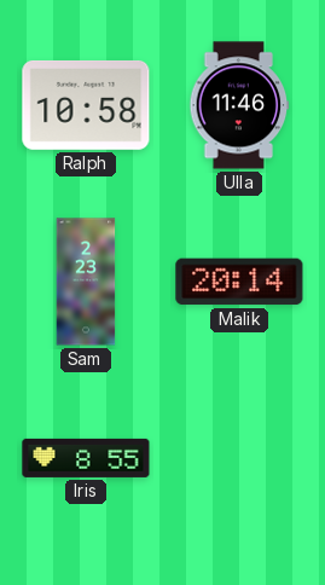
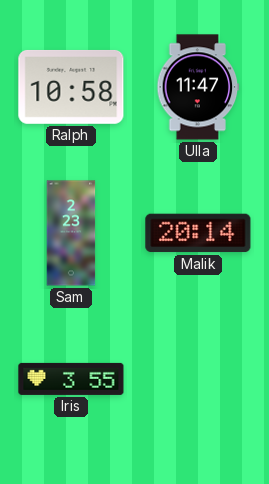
Ulla: 11:46 -> 11:47 (198, 87)
Iris: 8:55 -> 3:55 (71, 379)
